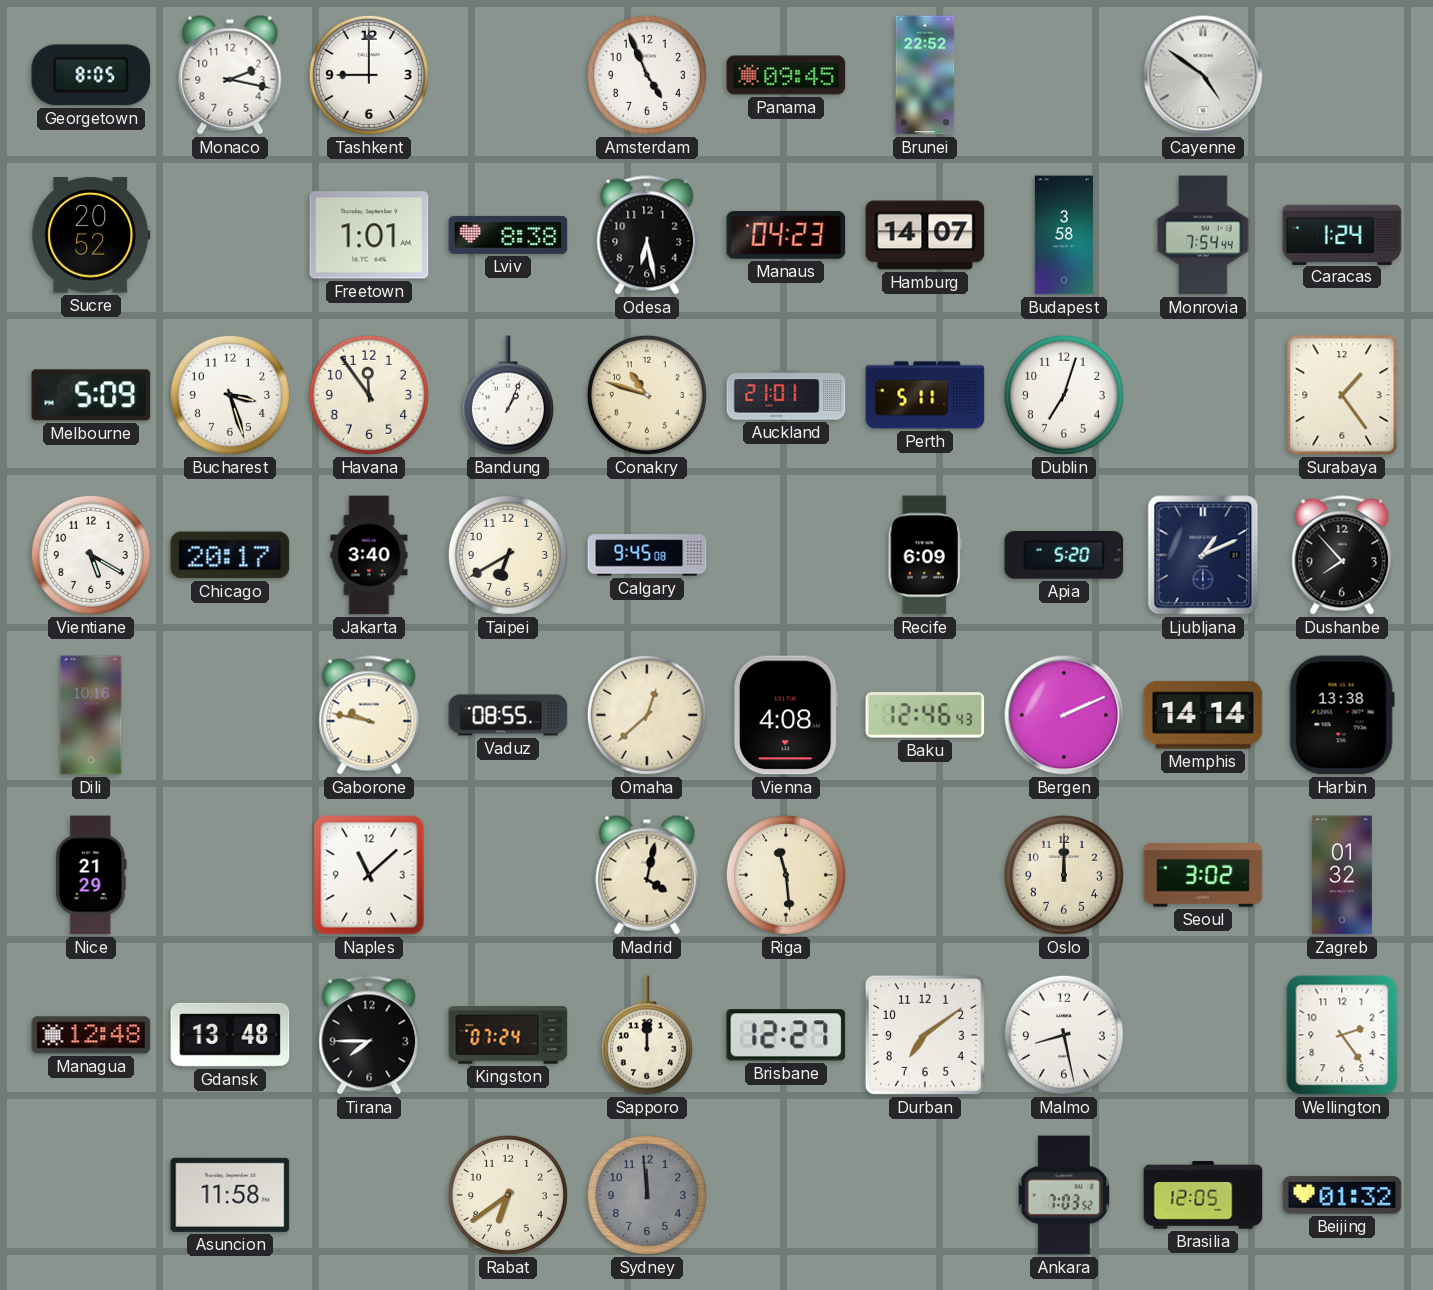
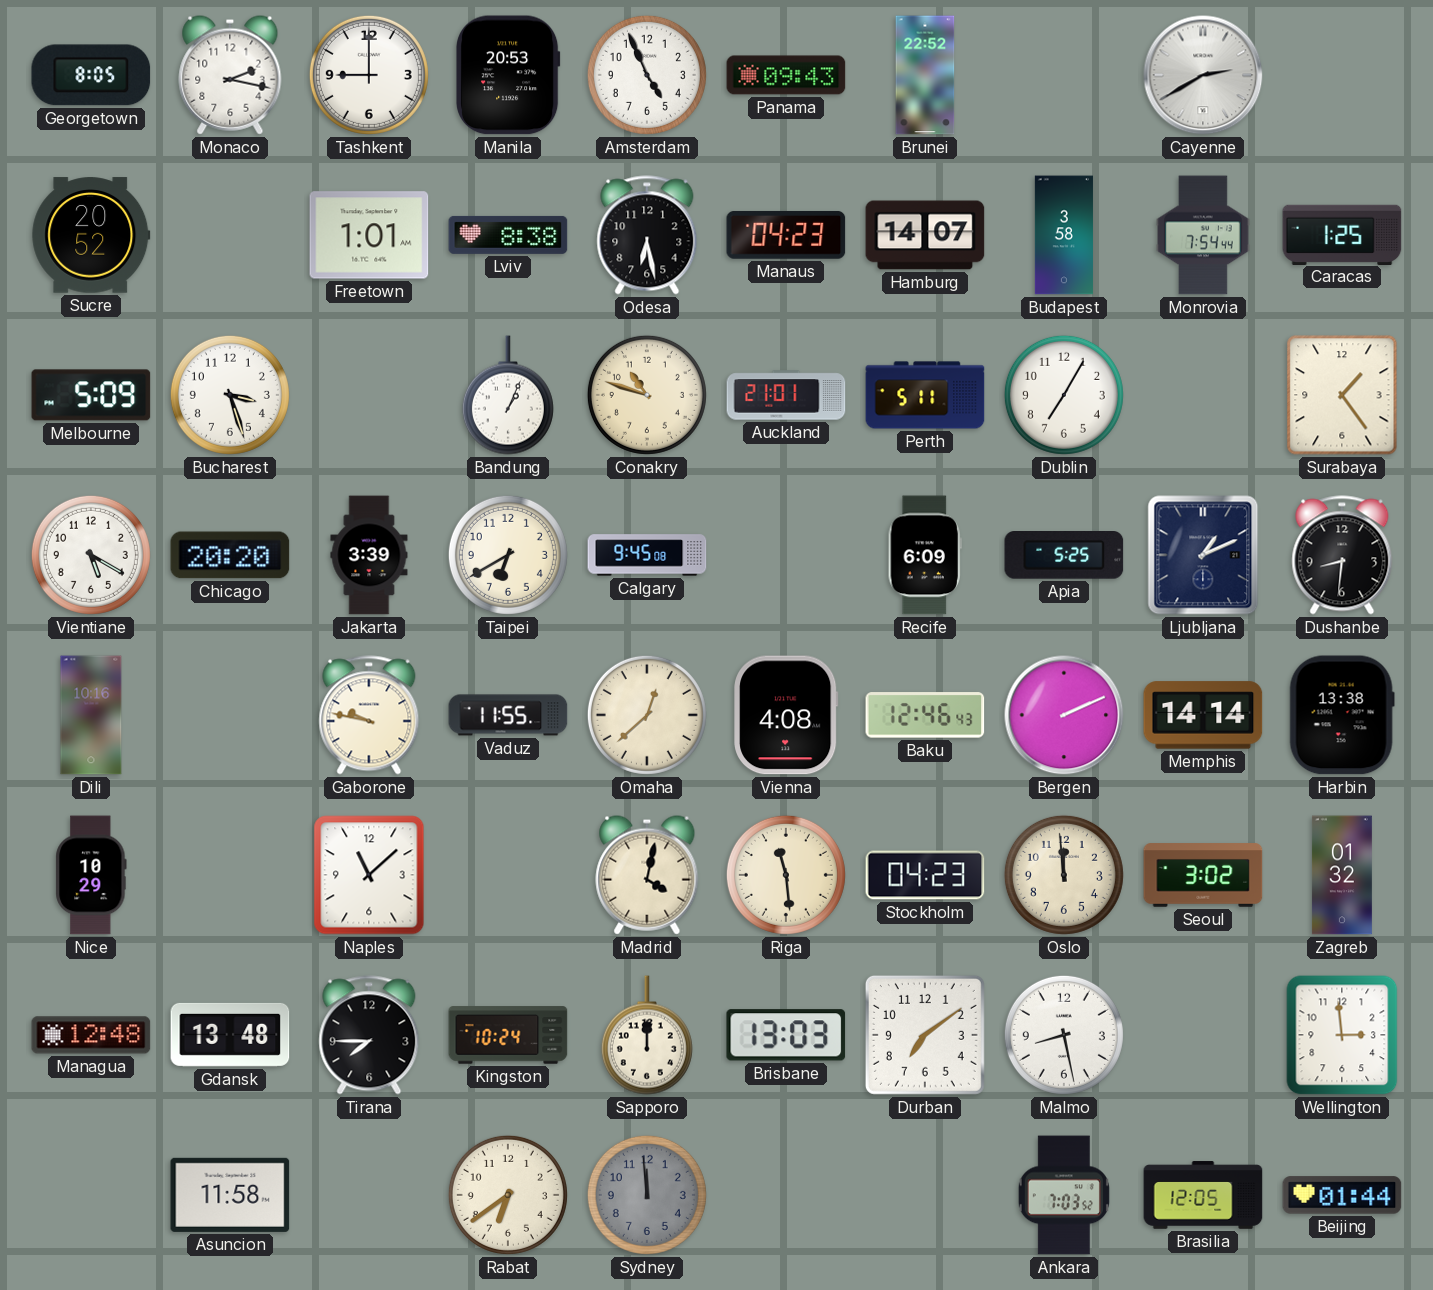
Manila: none -> 20:53 (509, 75)
Panama: 09:45 -> 09:43 (786, 75)
Cayenne: 4:51 -> 2:40 (1203, 75)
Caracas: 1:24 -> 1:25 (1342, 234)
Havana: 11:54 -> none (369, 395)
Dublin: 7:03 -> 7:05 (1064, 395)
Chicago: 20:17 -> 20:20 (230, 555)
Jakarta: 3:40 -> 3:39 (369, 555)
Apia: 5:20 -> 5:25 (1064, 556)
Dushanbe: 7:53 -> 8:31 (1342, 555)
Vaduz: 08:55 -> 11:55 (508, 715)
Nice: 21:29 -> 10:29 (91, 875)
Stockholm: none -> 04:23 (925, 875)
Oslo: 12:00 -> 11:59 (1064, 875)
Kingston: 07:24 -> 10:24 (508, 1035)
Brisbane: 12:27 -> 13:03 (786, 1035)
Wellington: 2:24 -> 2:59 (1342, 1035)
Beijing: 01:32 -> 01:44 (1342, 1195)
